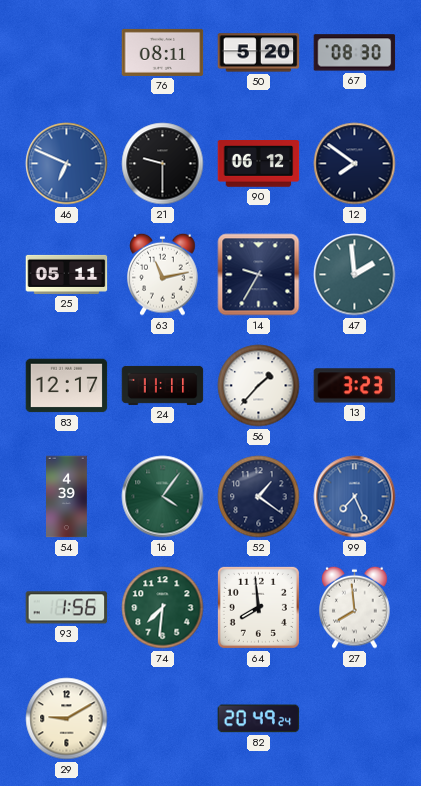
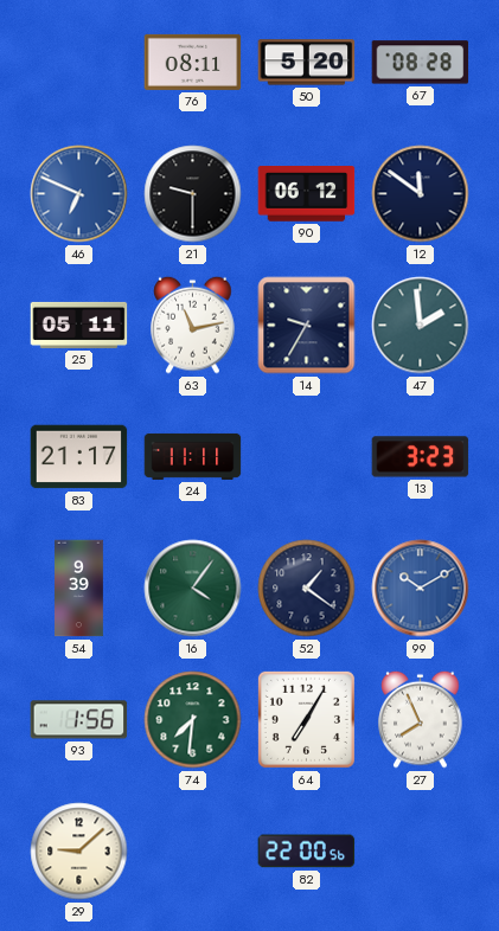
67: 08:30 -> 08:28 (421, 63)
12: 7:51 -> 11:51 (421, 194)
83: 12:17 -> 21:17 (79, 457)
56: 1:37 -> none (259, 386)
54: 4:39 -> 9:39 (79, 589)
99: 7:26 -> 10:10 (421, 589)
64: 7:59 -> 7:05 (306, 719)
27: 7:59 -> 7:56 (421, 719)
29: 9:10 -> 9:08 (79, 852)
82: 20:49 -> 22:00 (307, 852)
